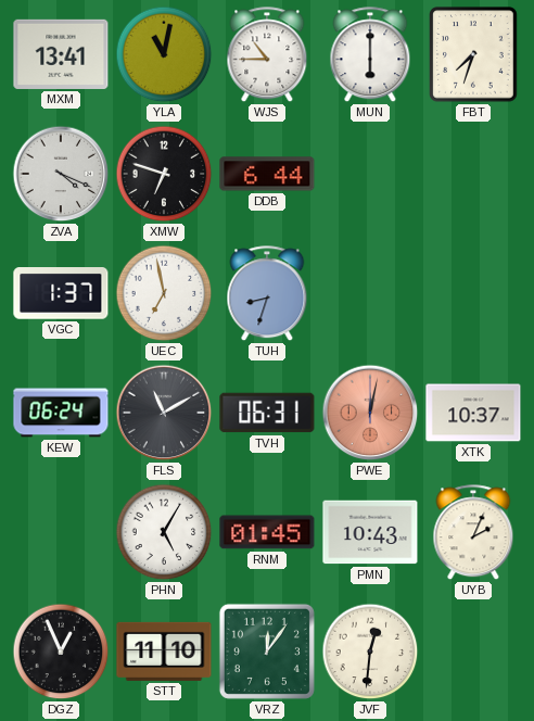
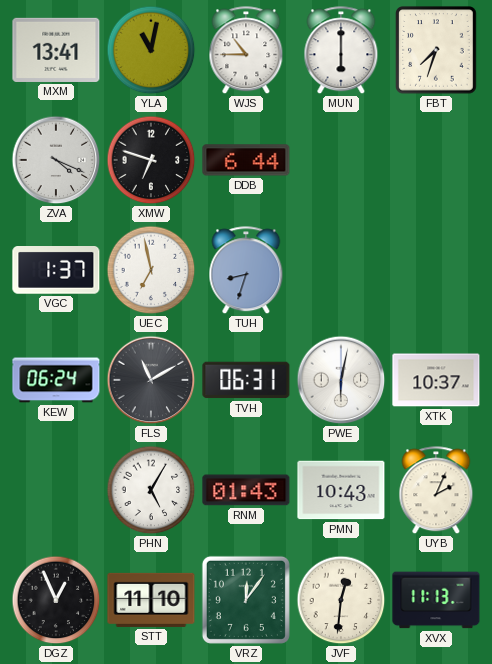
PWE: 12:02 -> 6:02 (341, 380)
PWE dial: salmon -> white (341, 380)
RNM: 01:45 -> 01:43 (246, 490)
XVX: none -> 11:13 (436, 600)
